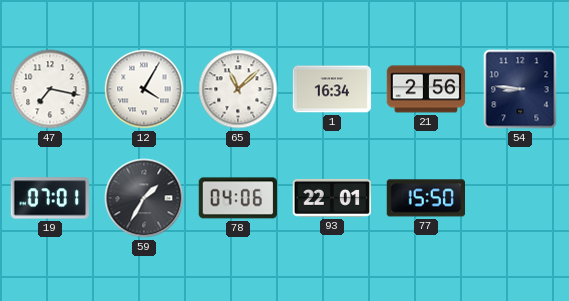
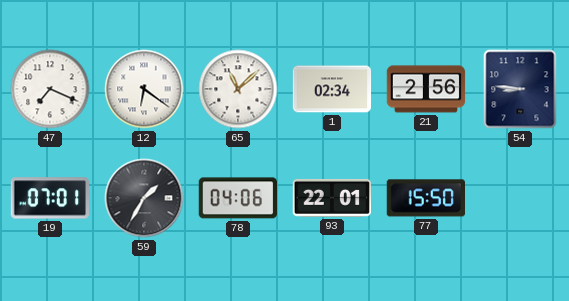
47: 7:17 -> 7:19 (50, 89)
12: 4:05 -> 6:21 (144, 89)
1: 16:34 -> 02:34 (332, 89)
